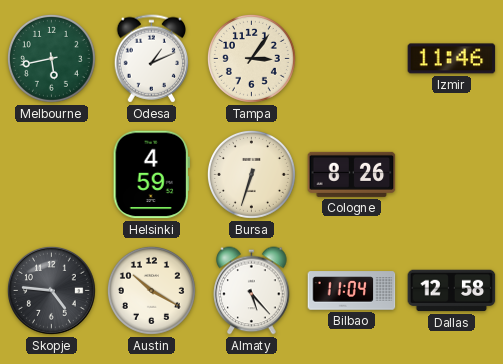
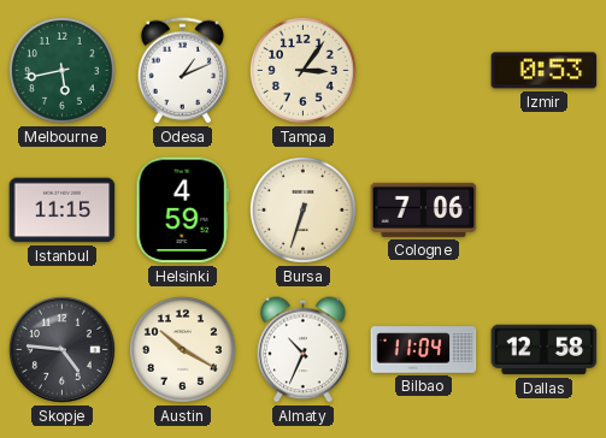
Izmir: 11:46 -> 0:53 (545, 71)
Istanbul: none -> 11:15 (63, 211)
Cologne: 8:26 -> 7:06 (424, 209)
Almaty: 5:23 -> 10:34 (304, 350)
